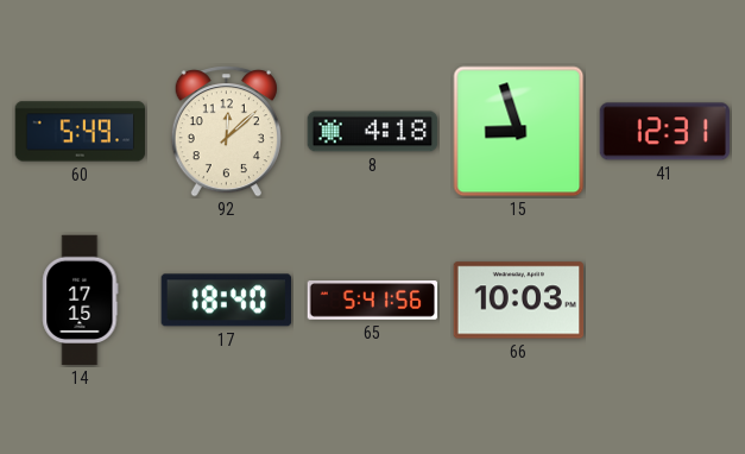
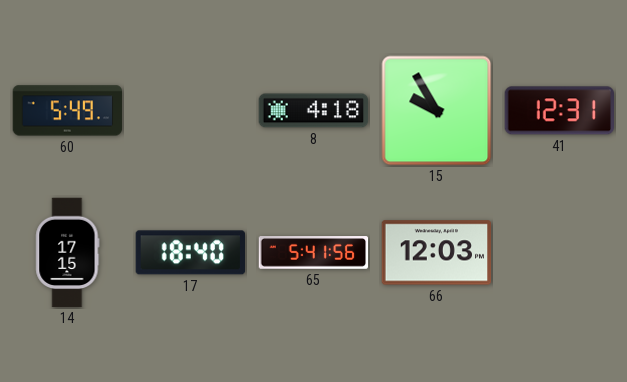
92: 12:08 -> none (226, 132)
15: 8:57 -> 9:55 (437, 111)
66: 10:03 -> 12:03 (437, 253)
